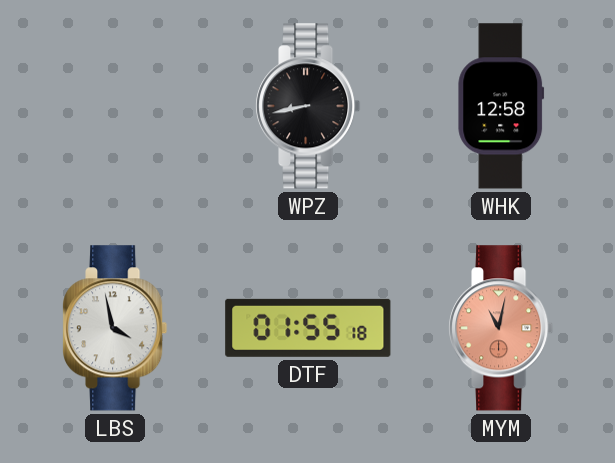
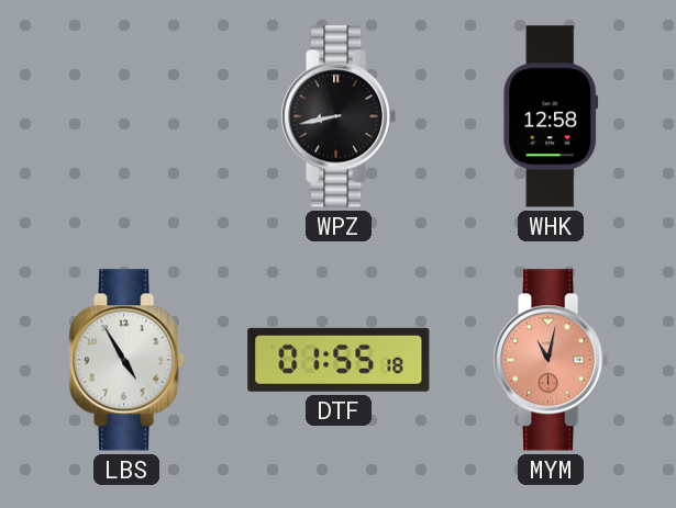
LBS: 3:58 -> 4:55 (128, 360)
